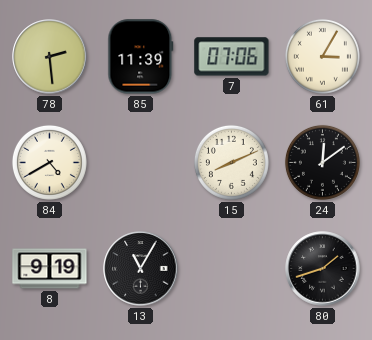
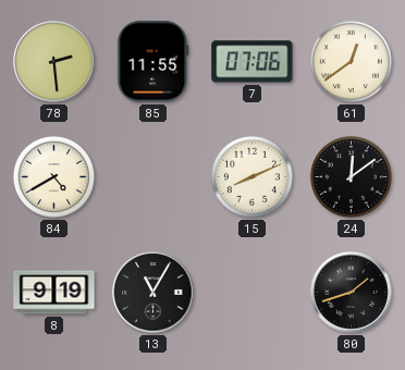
85: 11:39 -> 11:55 (154, 62)
61: 3:05 -> 12:39 (351, 61)
